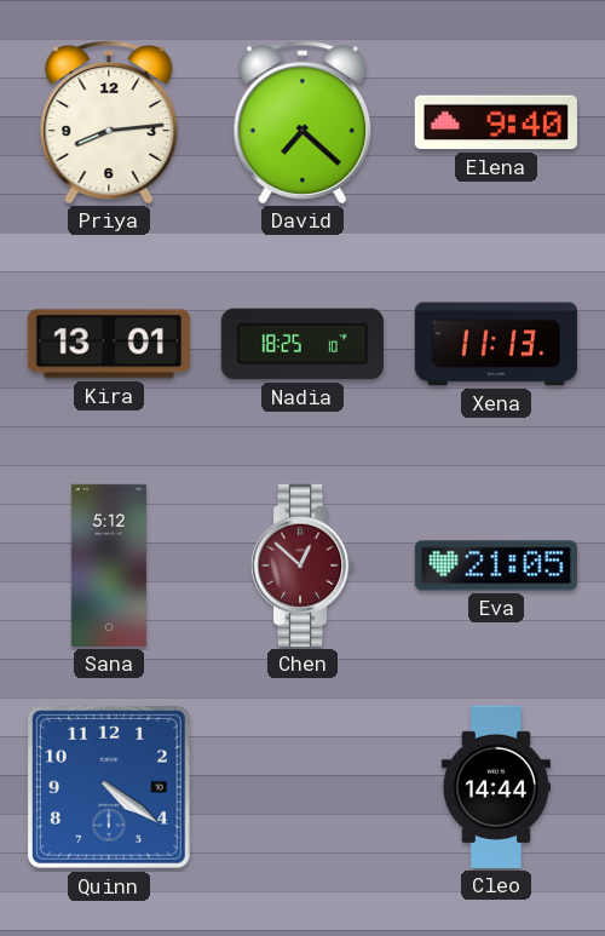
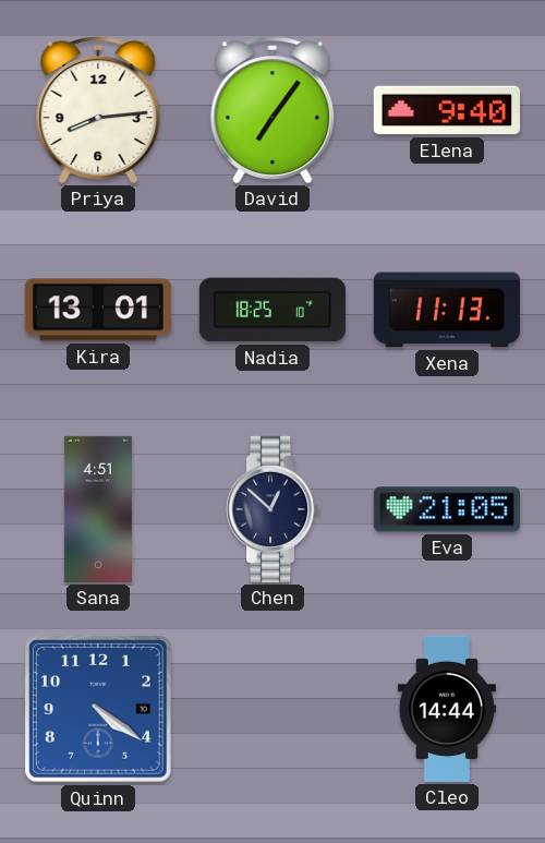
David: 7:22 -> 7:06 (272, 110)
Sana: 5:12 -> 4:51 (98, 509)
Chen dial: burgundy -> navy (272, 509)
